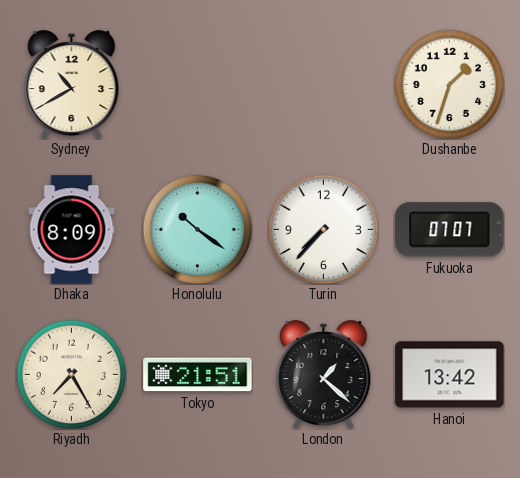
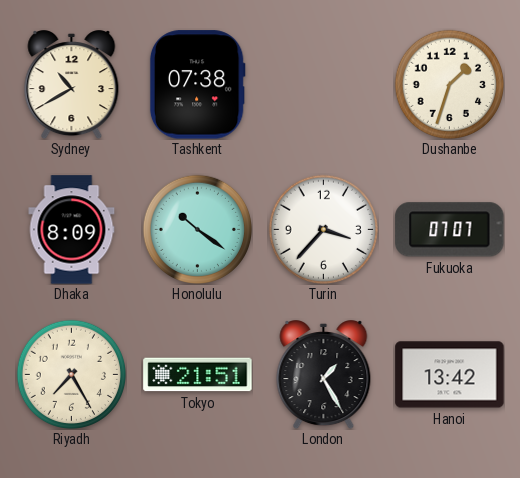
Tashkent: none -> 07:38 (197, 85)
Turin: 7:37 -> 3:37 (323, 229)
London: 1:22 -> 1:25 (324, 375)
